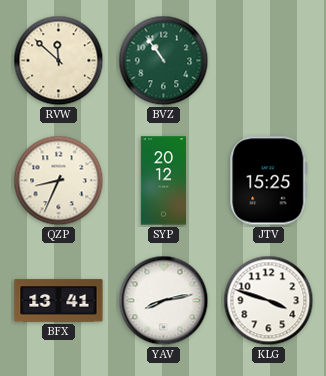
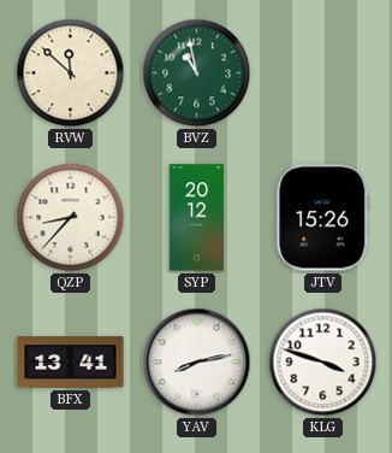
BVZ: 10:54 -> 10:58 (197, 73)
QZP: 8:34 -> 8:37 (71, 218)
JTV: 15:25 -> 15:26 (323, 218)
